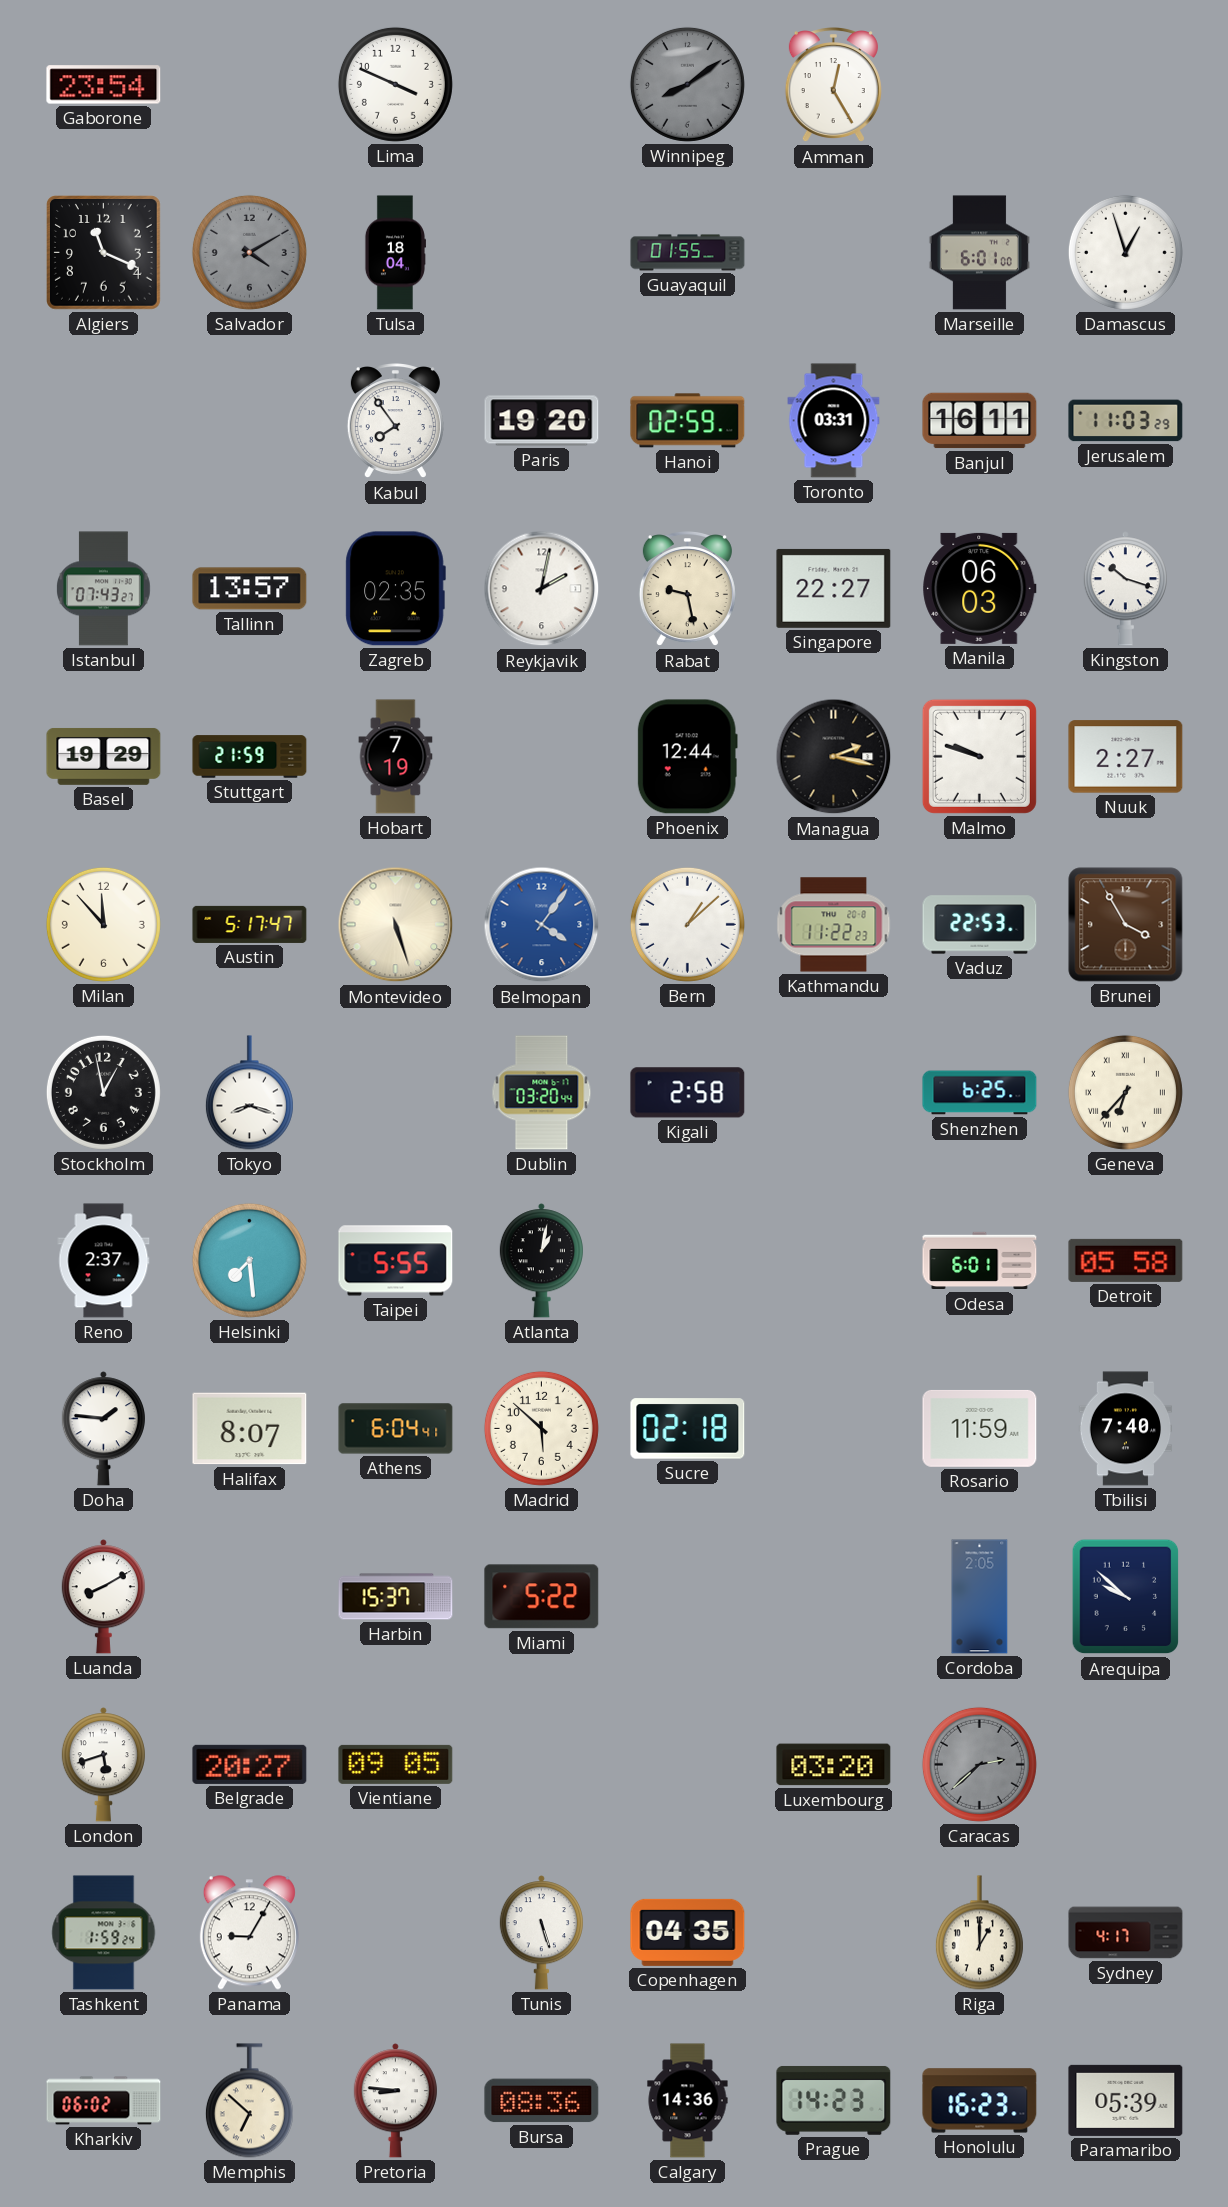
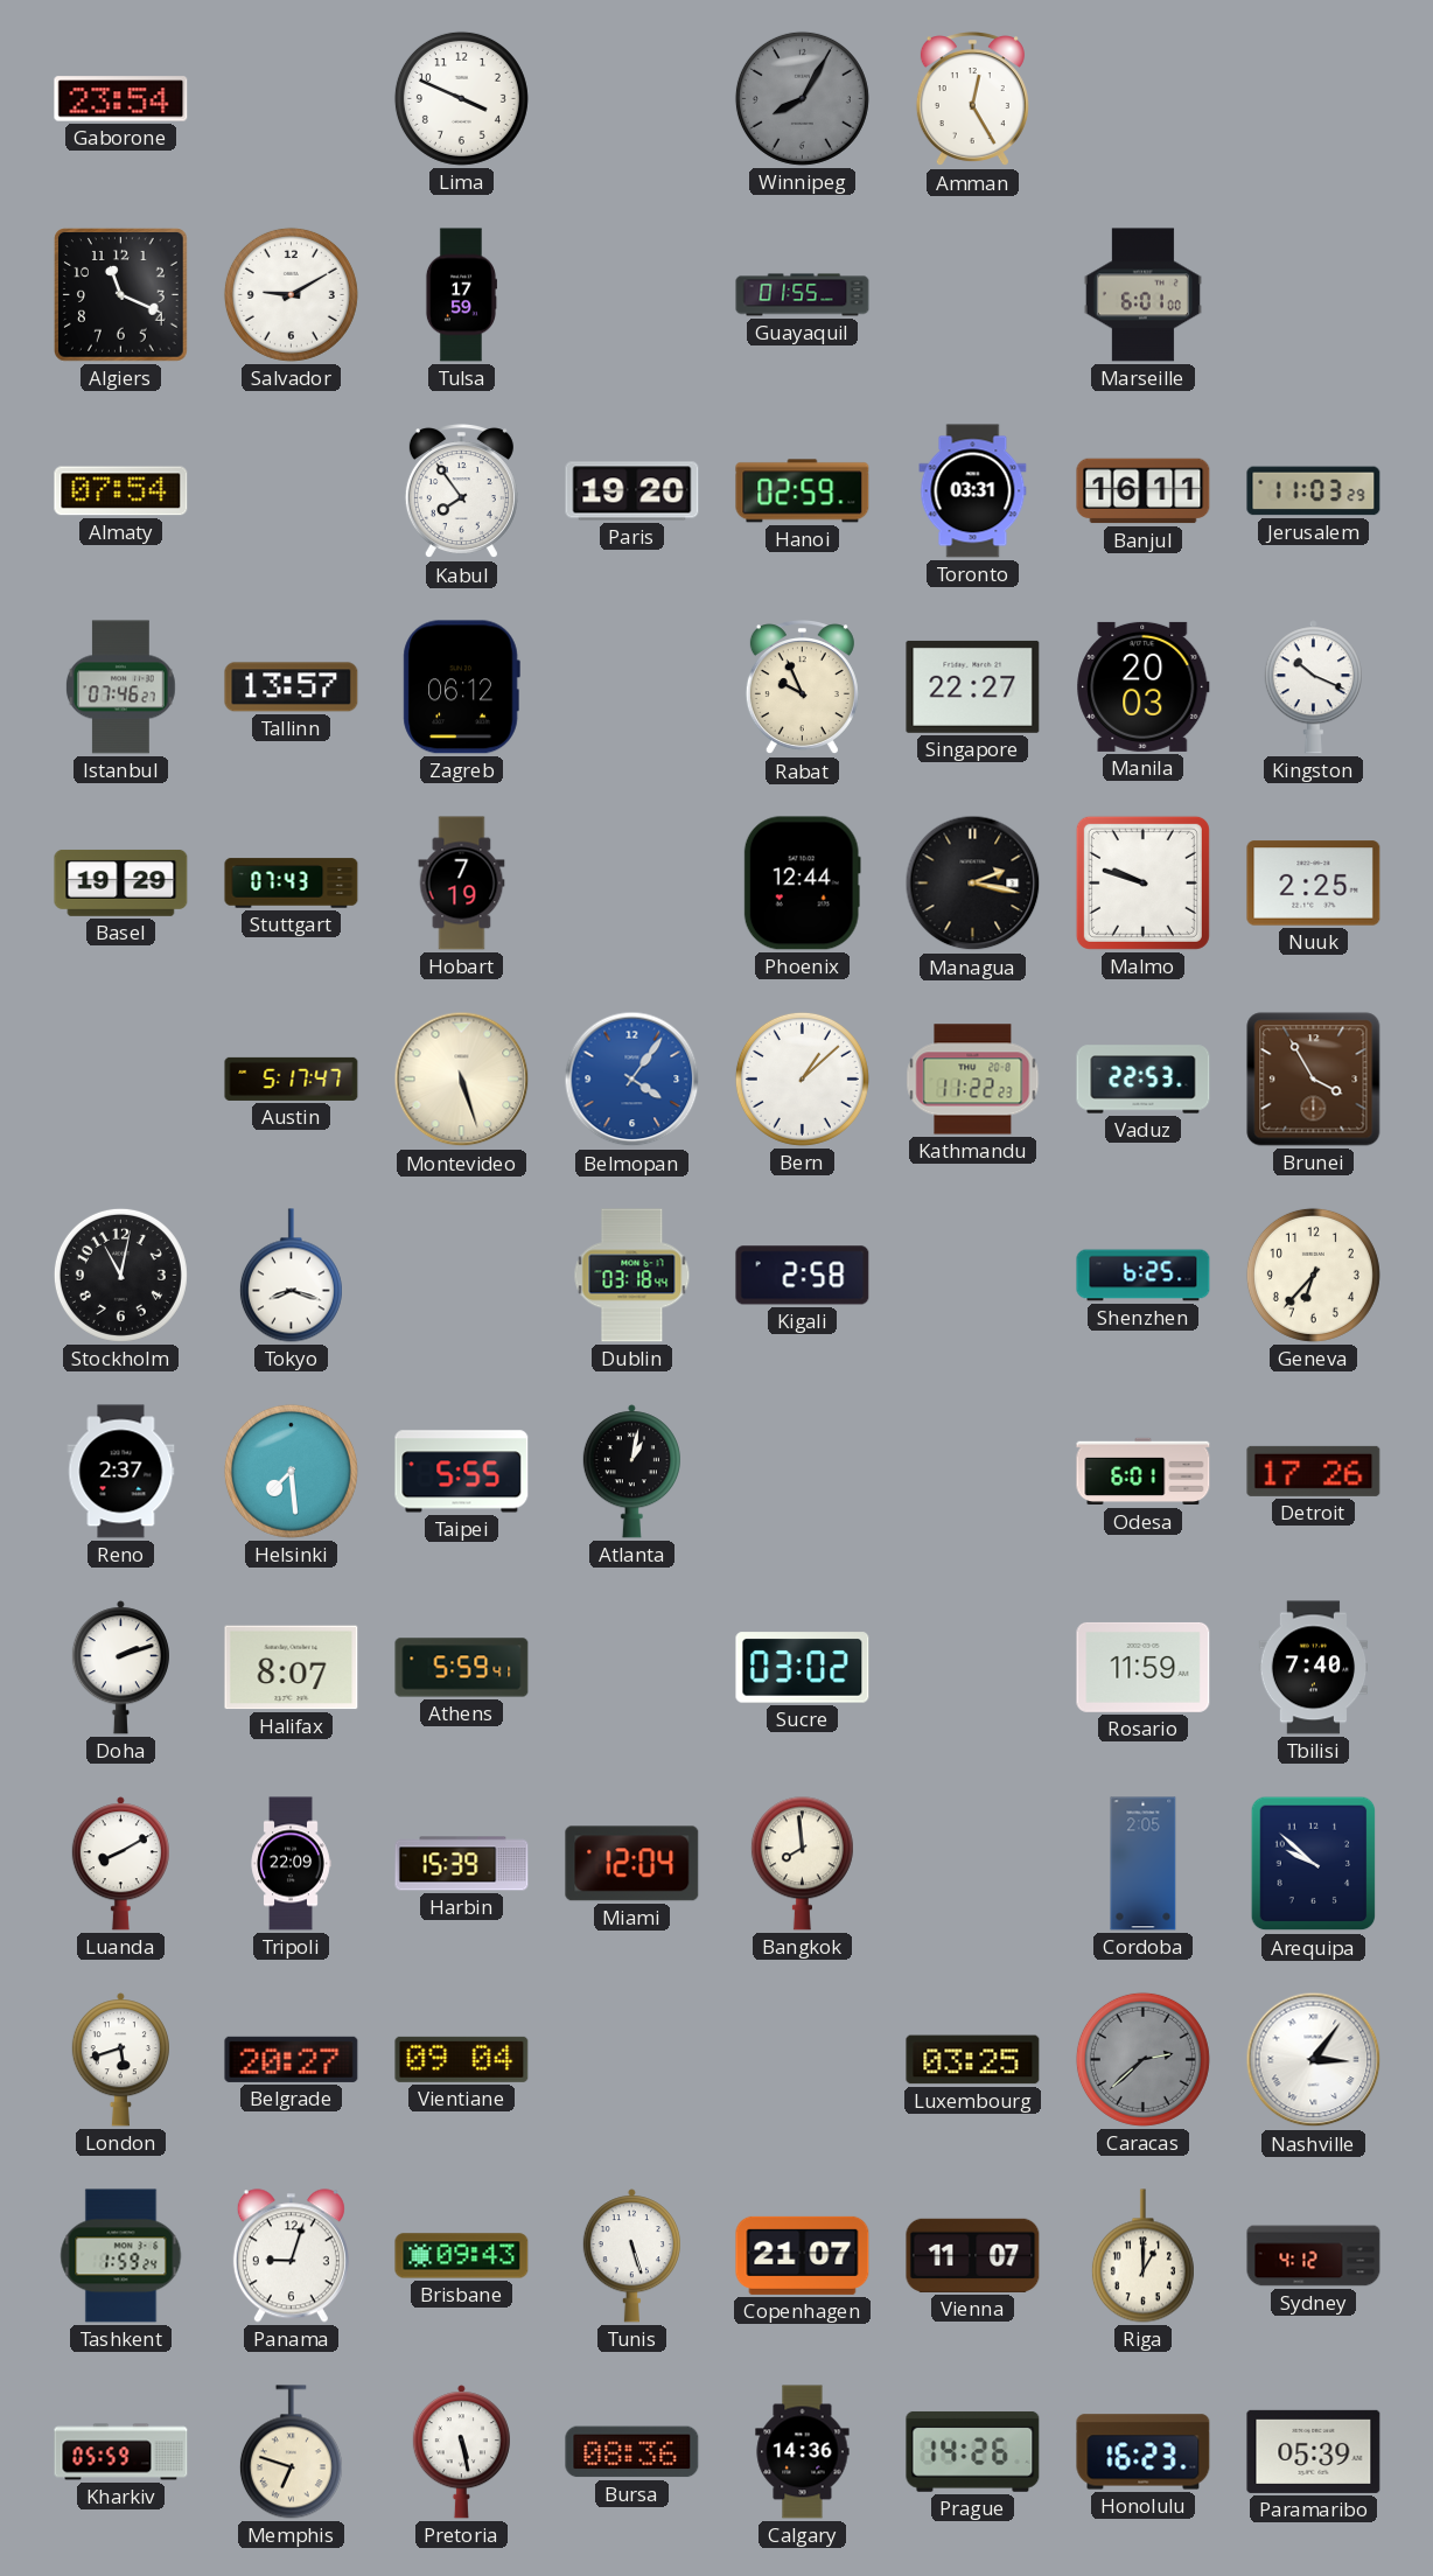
Winnipeg: 8:09 -> 8:05 (802, 98)
Salvador: 4:10 -> 9:10 (291, 294)
Salvador dial: grey -> white (291, 294)
Tulsa: 18:04 -> 17:59 (461, 295)
Damascus: 12:57 -> none (1125, 252)
Almaty: none -> 07:54 (121, 491)
Istanbul: 07:43 -> 07:46 (120, 687)
Zagreb: 02:35 -> 06:12 (461, 687)
Reykjavik: 2:02 -> none (542, 589)
Rabat: 9:28 -> 9:56 (802, 689)
Manila: 06:03 -> 20:03 (1144, 686)
Kingston: 10:18 -> 10:19 (1313, 687)
Stuttgart: 21:59 -> 07:43 (292, 884)
Nuuk: 2:27 -> 2:25 (1314, 884)
Milan: 11:53 -> none (103, 924)
Stockholm: 12:58 -> 11:02 (120, 1275)
Dublin: 03:20 -> 03:18 (632, 1276)
Geneva numerals: Roman -> Arabic (1313, 1275)
Detroit: 05:58 -> 17:26 (1314, 1471)
Doha: 1:46 -> 2:12 (120, 1668)
Athens: 6:04 -> 5:59 (462, 1668)
Madrid: 5:52 -> none (541, 1428)
Sucre: 02:18 -> 03:02 (803, 1668)
Tripoli: none -> 22:09 (291, 1864)
Harbin: 15:37 -> 15:39 (462, 1864)
Miami: 5:22 -> 12:04 (632, 1864)
Bangkok: none -> 7:59 (802, 1864)
Vientiane: 09:05 -> 09:04 (462, 2059)
Luxembourg: 03:20 -> 03:25 (973, 2060)
Nashville: none -> 3:06 (1314, 2060)
Panama: 9:05 -> 9:03 (291, 2256)
Brisbane: none -> 09:43 (462, 2256)
Copenhagen: 04:35 -> 21:07 (803, 2255)
Vienna: none -> 11:07 (973, 2255)
Sydney: 4:17 -> 4:12 (1314, 2256)
Kharkiv: 06:02 -> 05:59 (121, 2452)
Memphis: 6:52 -> 6:48 (291, 2452)
Pretoria: 8:46 -> 5:28 (461, 2452)
Prague: 14:23 -> 14:26 (973, 2451)
